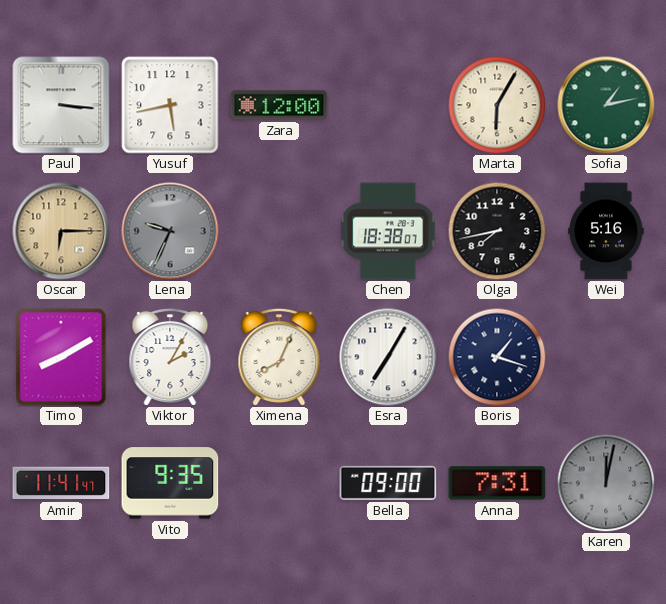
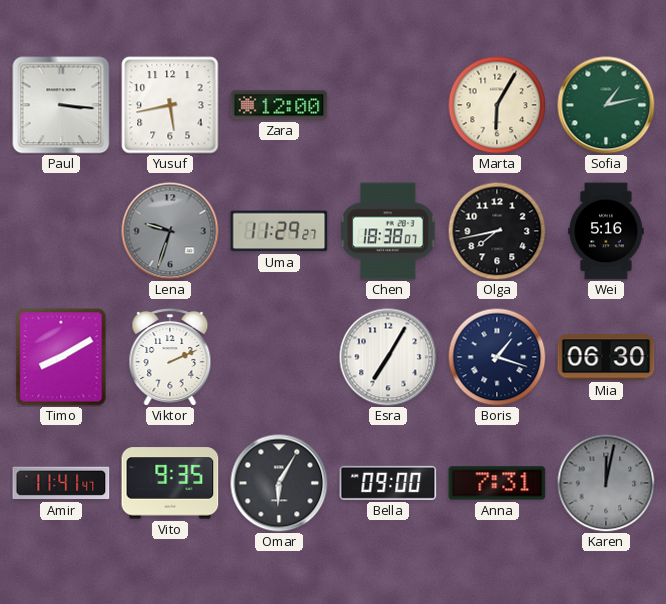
Oscar: 6:15 -> none (61, 231)
Lena: 9:34 -> 9:33 (170, 231)
Uma: none -> 11:29 (279, 231)
Viktor: 2:05 -> 2:11 (170, 356)
Ximena: 8:04 -> none (279, 356)
Mia: none -> 06:30 (606, 357)
Omar: none -> 6:05 (279, 483)
